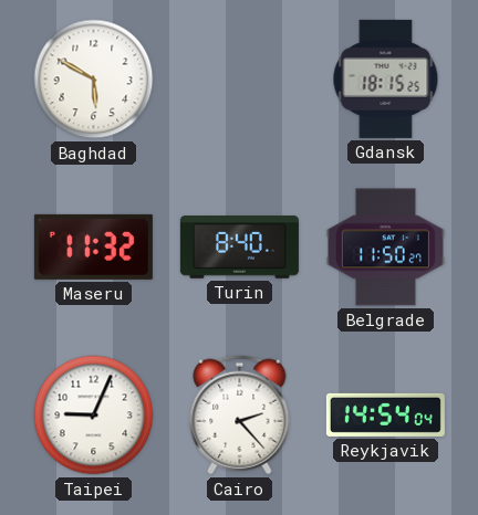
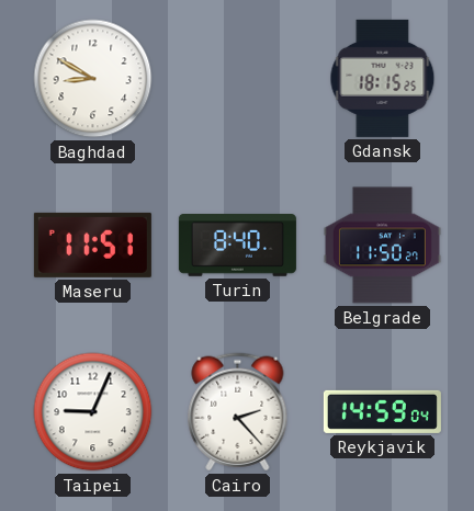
Baghdad: 5:50 -> 8:50 (93, 79)
Maseru: 11:32 -> 11:51 (92, 245)
Reykjavik: 14:54 -> 14:59 (382, 411)
